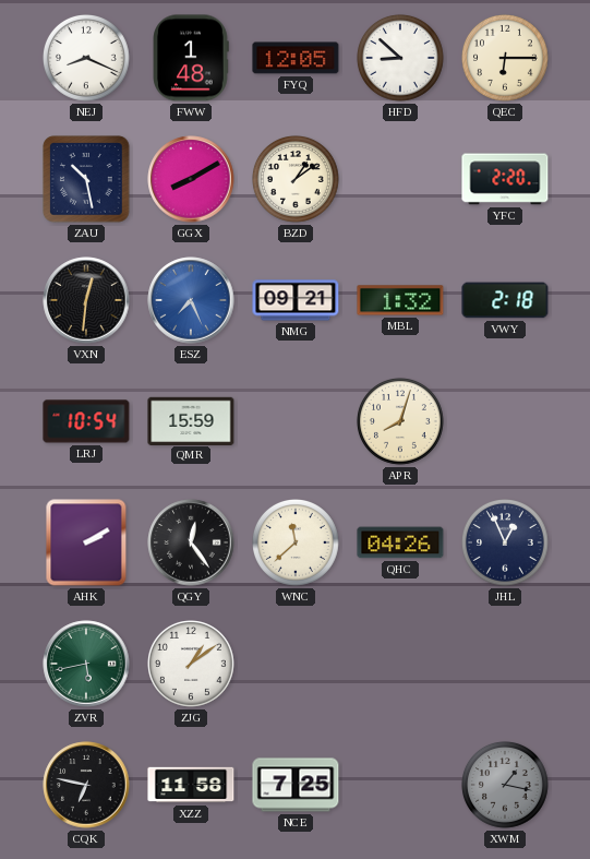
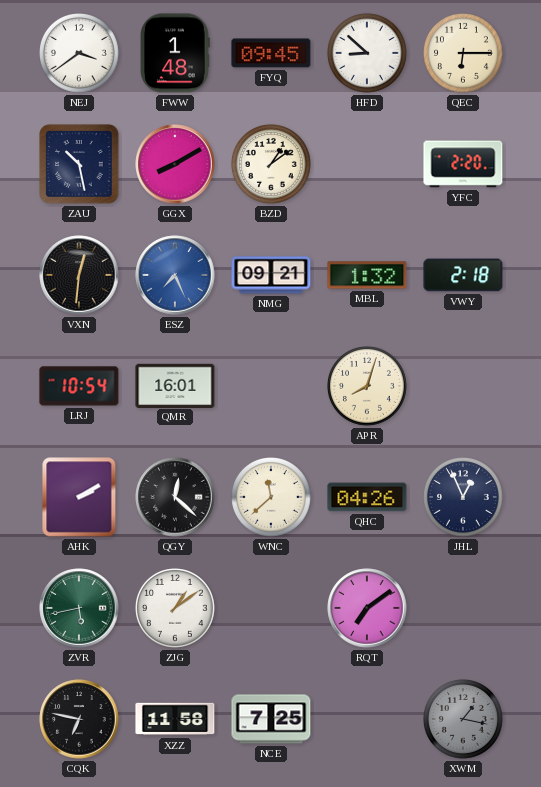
NEJ: 8:19 -> 3:39 (80, 54)
FYQ: 12:05 -> 09:45 (271, 53)
QMR: 15:59 -> 16:01 (175, 385)
QGY: 12:24 -> 12:22 (175, 497)
RQT: none -> 7:09 (367, 608)
